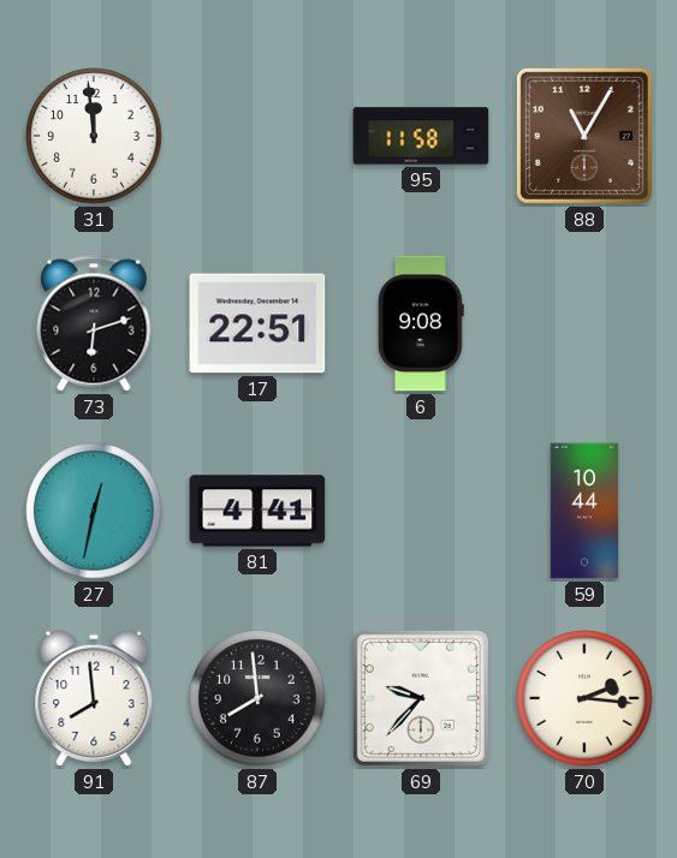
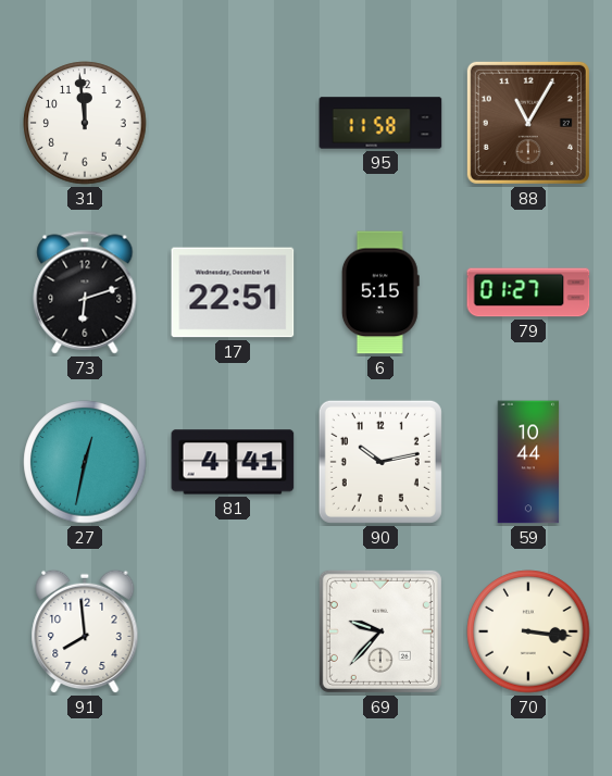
6: 9:08 -> 5:15 (380, 292)
79: none -> 01:27 (528, 292)
90: none -> 10:13 (380, 462)
87: 7:59 -> none (257, 698)
70: 2:16 -> 3:16 (528, 631)
